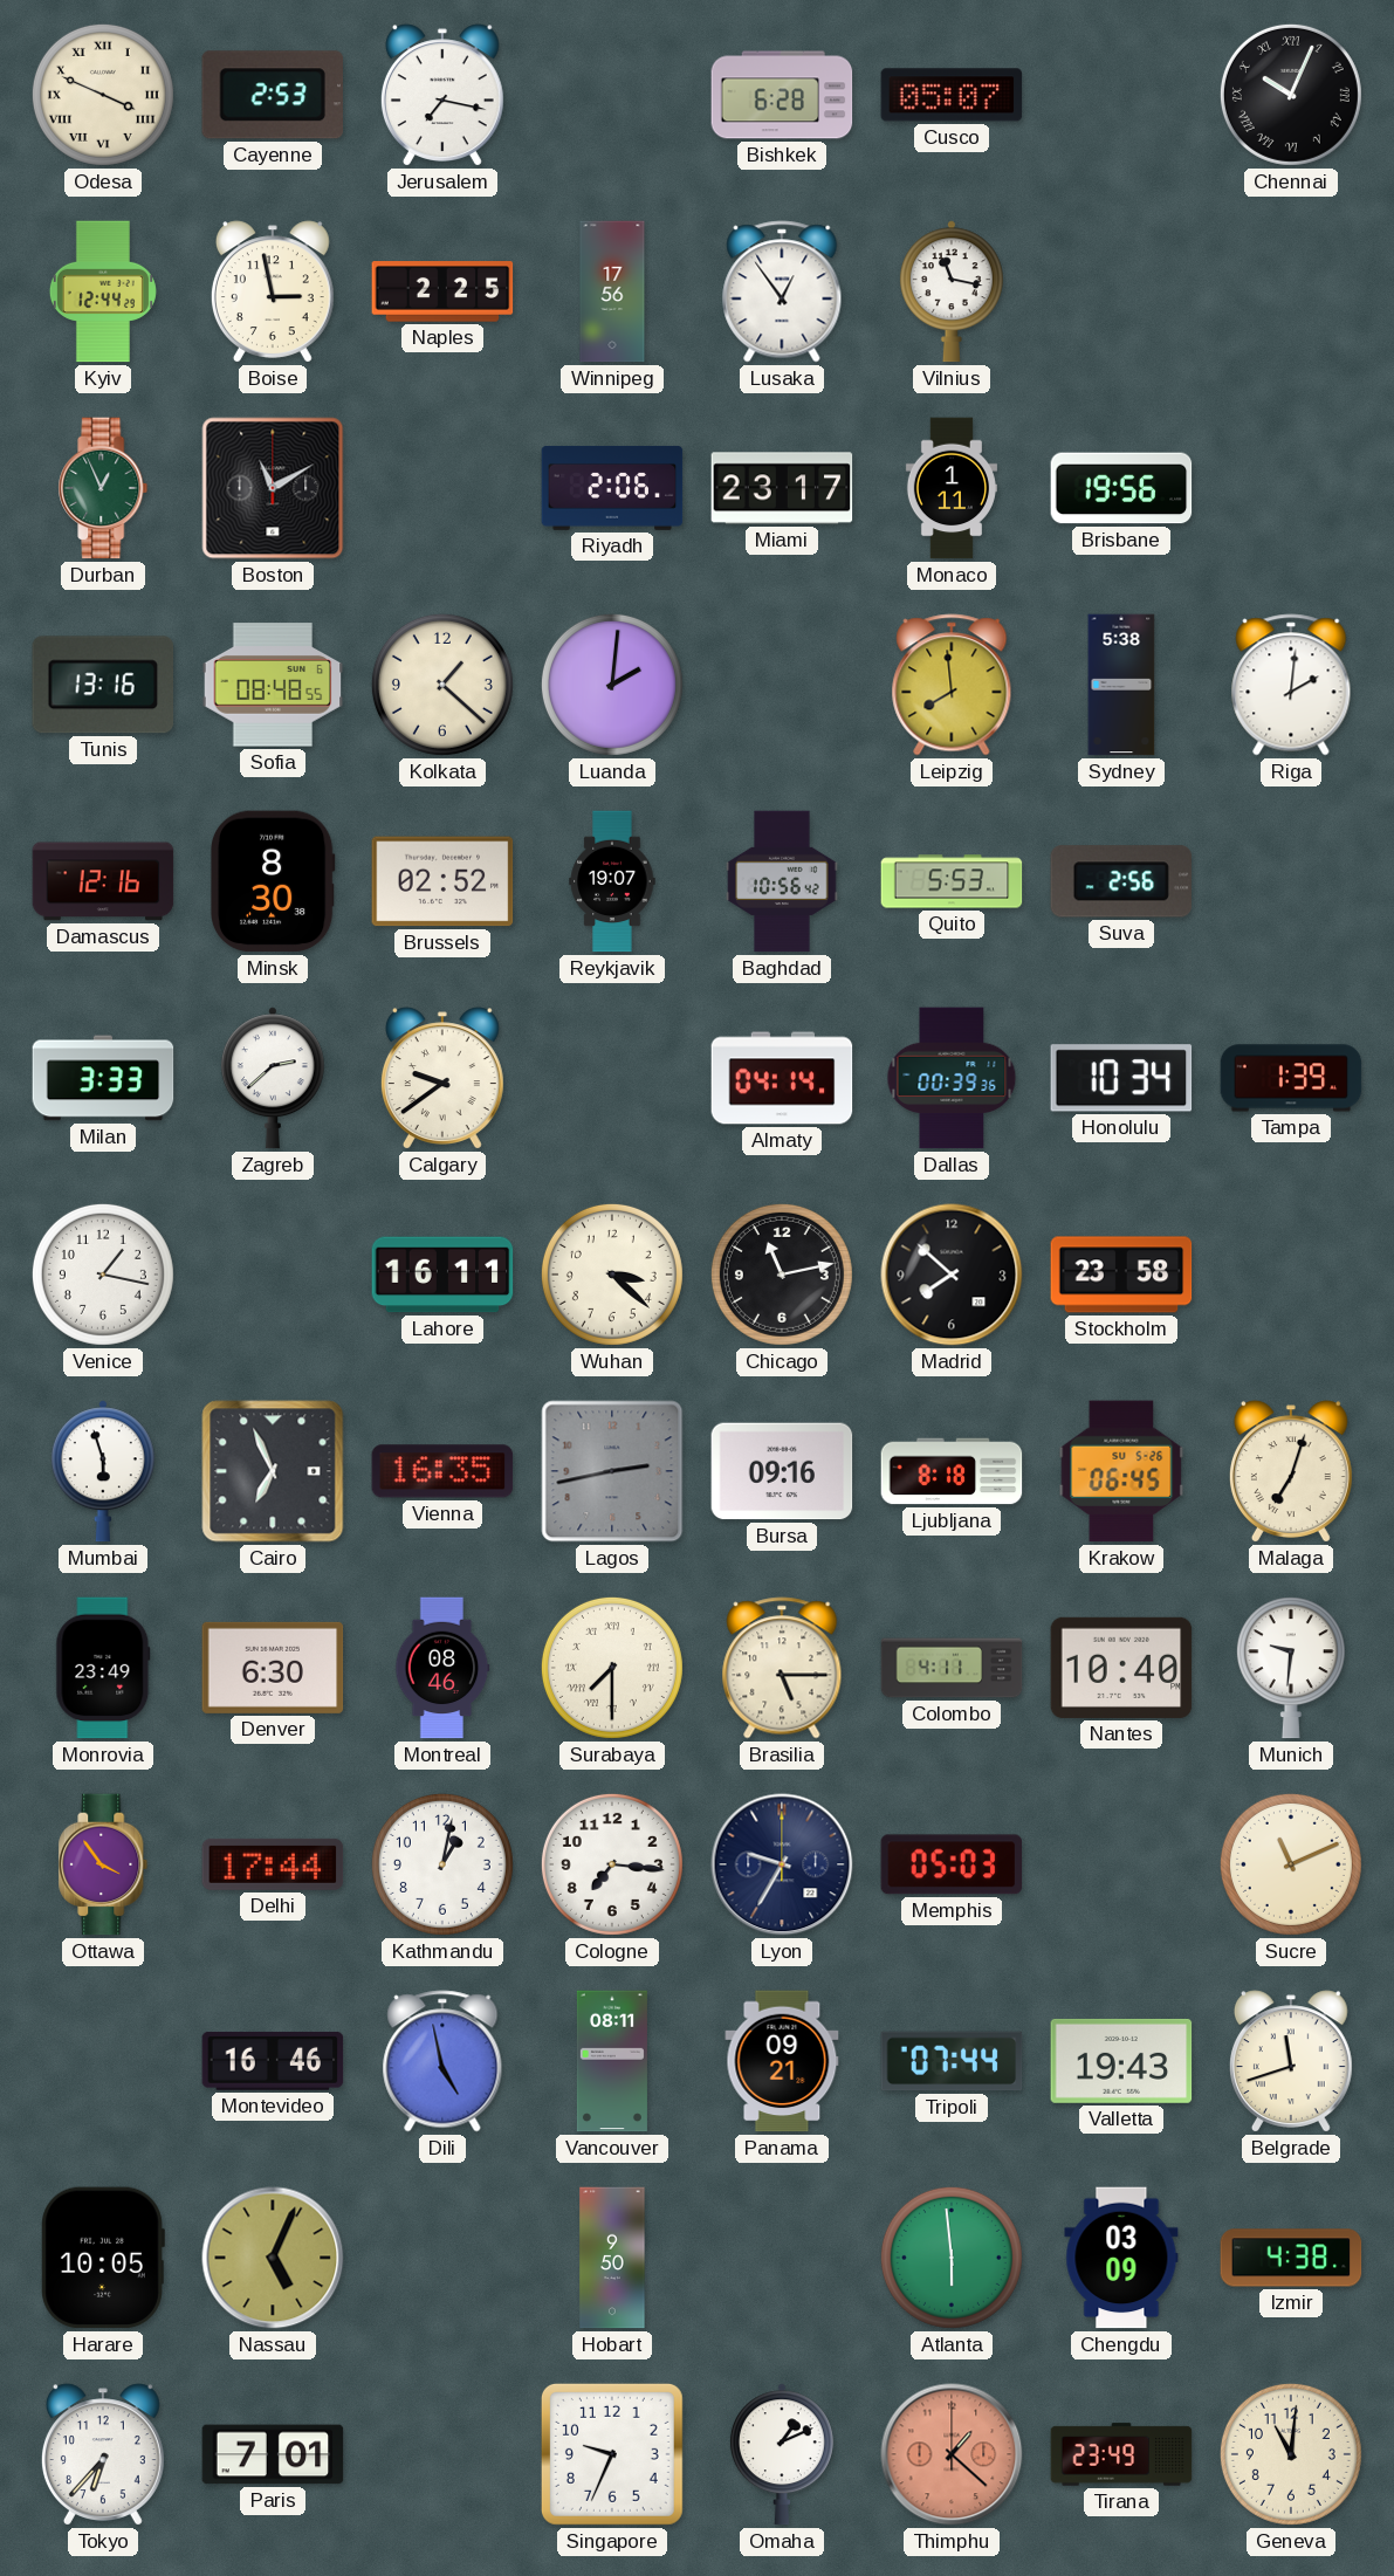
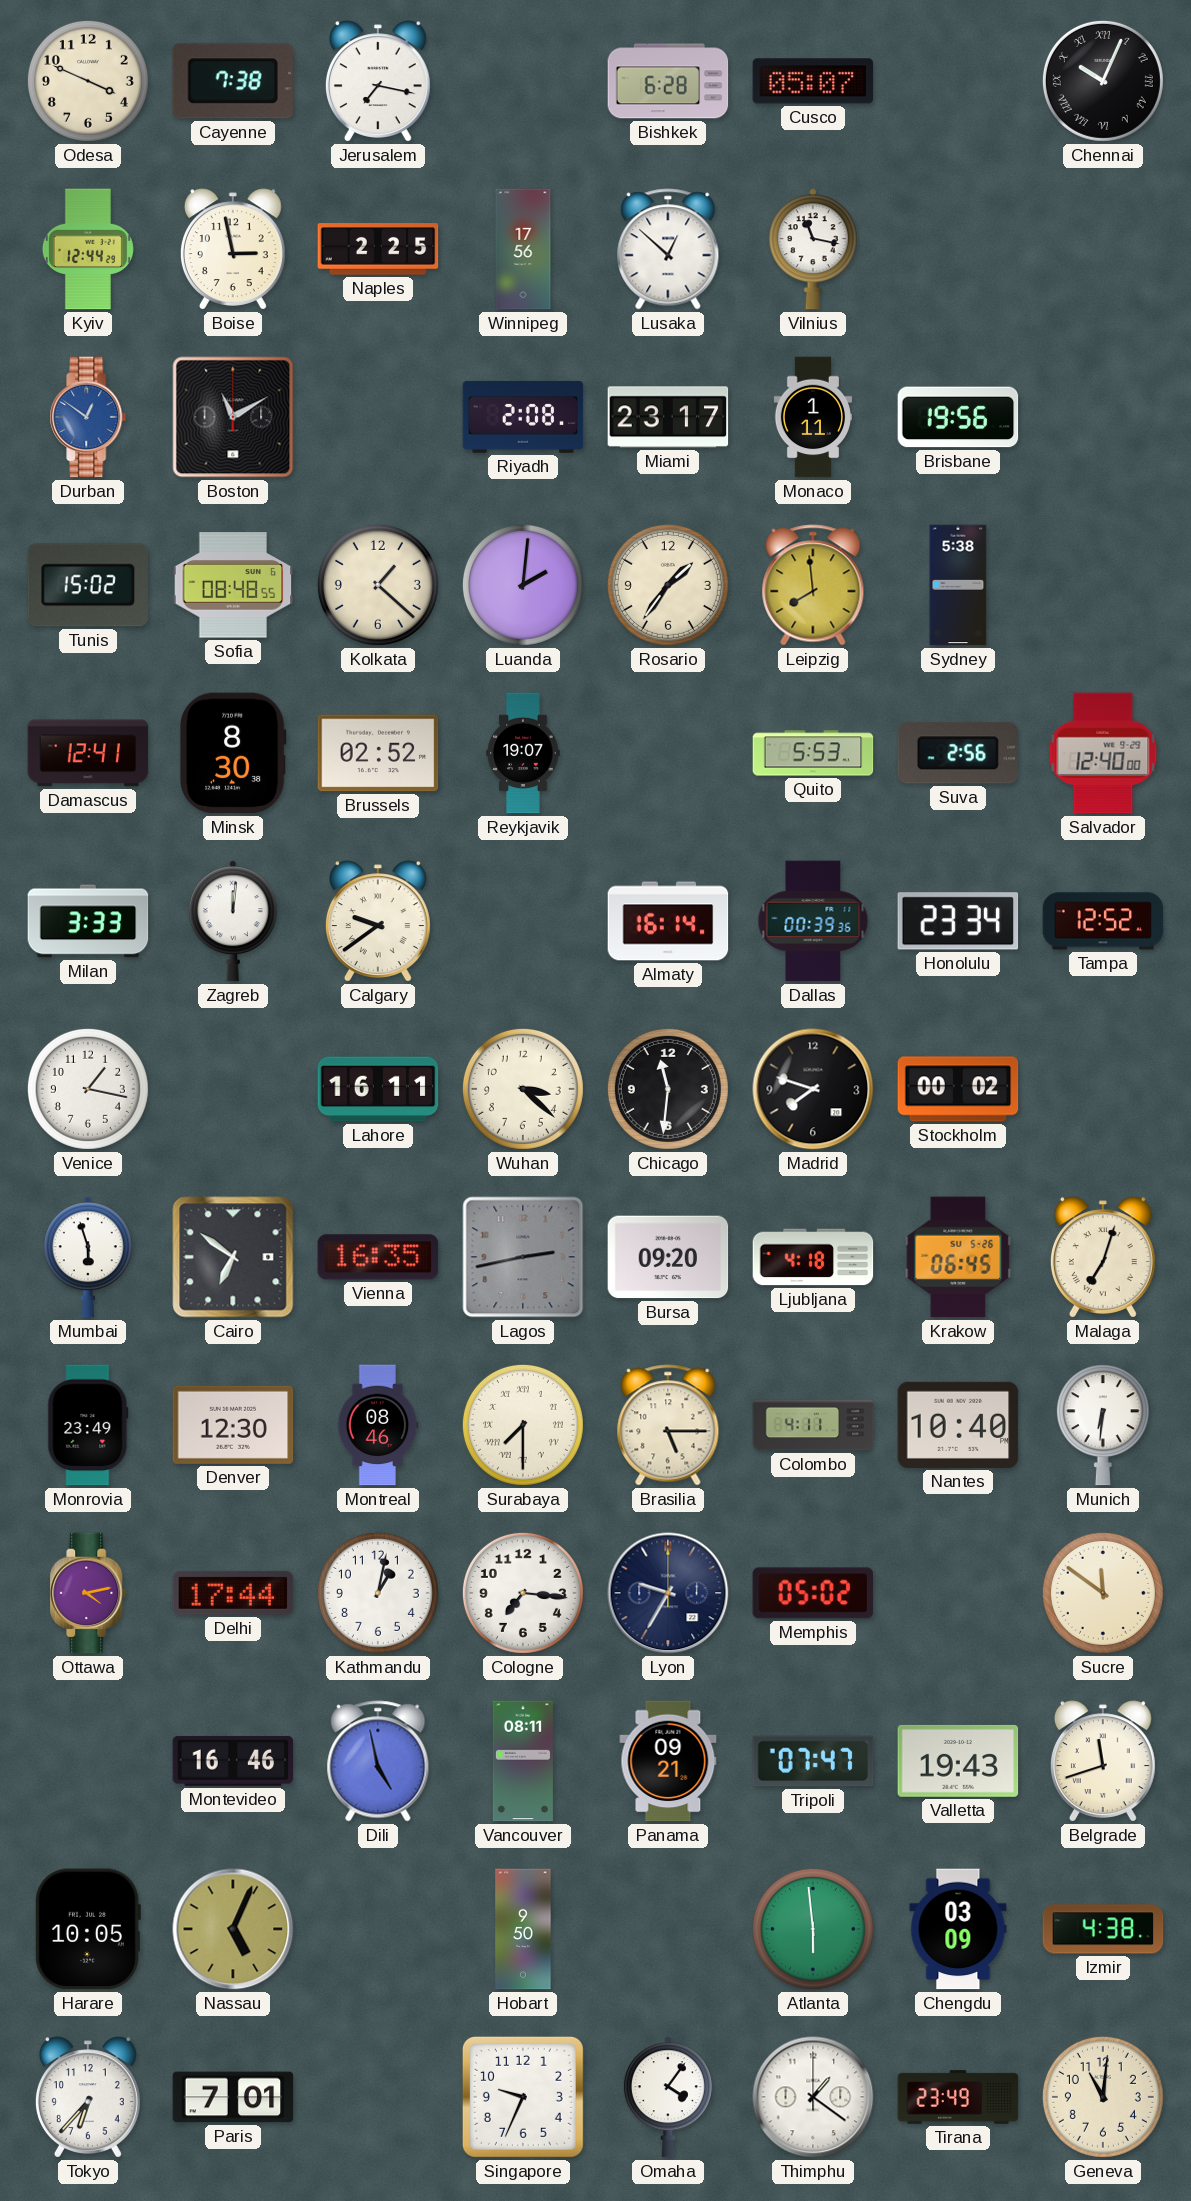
Odesa numerals: Roman -> Arabic (88, 81)
Cayenne: 2:53 -> 7:38 (233, 81)
Lusaka: 12:54 -> 12:52 (668, 249)
Durban: 12:56 -> 12:51 (88, 417)
Durban dial: green -> blue (88, 417)
Riyadh: 2:06 -> 2:08 (523, 417)
Tunis: 13:16 -> 15:02 (87, 585)
Rosario: none -> 1:36 (668, 585)
Riga: 2:01 -> none (1291, 685)
Damascus: 12:16 -> 12:41 (88, 753)
Baghdad: 10:56 -> none (782, 881)
Salvador: none -> 12:40 (1103, 753)
Zagreb: 2:38 -> 12:01 (233, 921)
Almaty: 04:14 -> 16:14 (668, 921)
Honolulu: 10:34 -> 23:34 (958, 921)
Tampa: 1:39 -> 12:52 (1103, 921)
Chicago: 11:13 -> 11:31 (668, 1089)
Madrid: 7:52 -> 7:48 (813, 1089)
Stockholm: 23:58 -> 00:02 (958, 1089)
Cairo: 6:56 -> 6:51 (233, 1257)
Bursa: 09:16 -> 09:20 (668, 1257)
Ljubljana: 8:18 -> 4:18 (813, 1257)
Denver: 6:30 -> 12:30 (233, 1425)
Munich: 9:31 -> 6:31 (1103, 1425)
Ottawa: 3:54 -> 4:13 (88, 1593)
Memphis: 05:03 -> 05:02 (813, 1593)
Sucre: 11:11 -> 11:51 (1103, 1593)
Tripoli: 07:44 -> 07:47 (813, 1761)
Omaha: 1:11 -> 4:06 (668, 2097)
Thimphu: 1:22 -> 1:21 (813, 2097)
Thimphu dial: salmon -> white (813, 2097)
